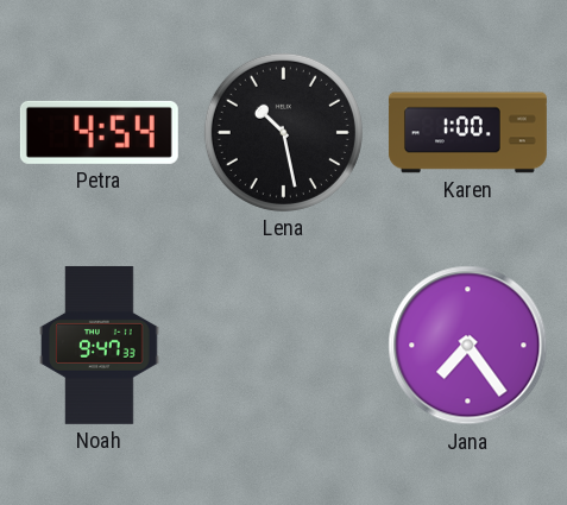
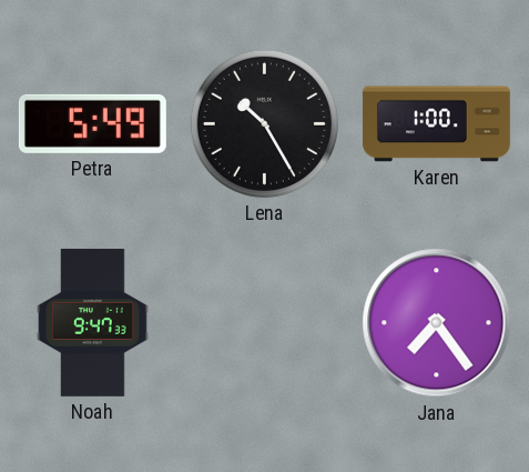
Petra: 4:54 -> 5:49 (92, 123)
Lena: 10:28 -> 10:25 (264, 123)
